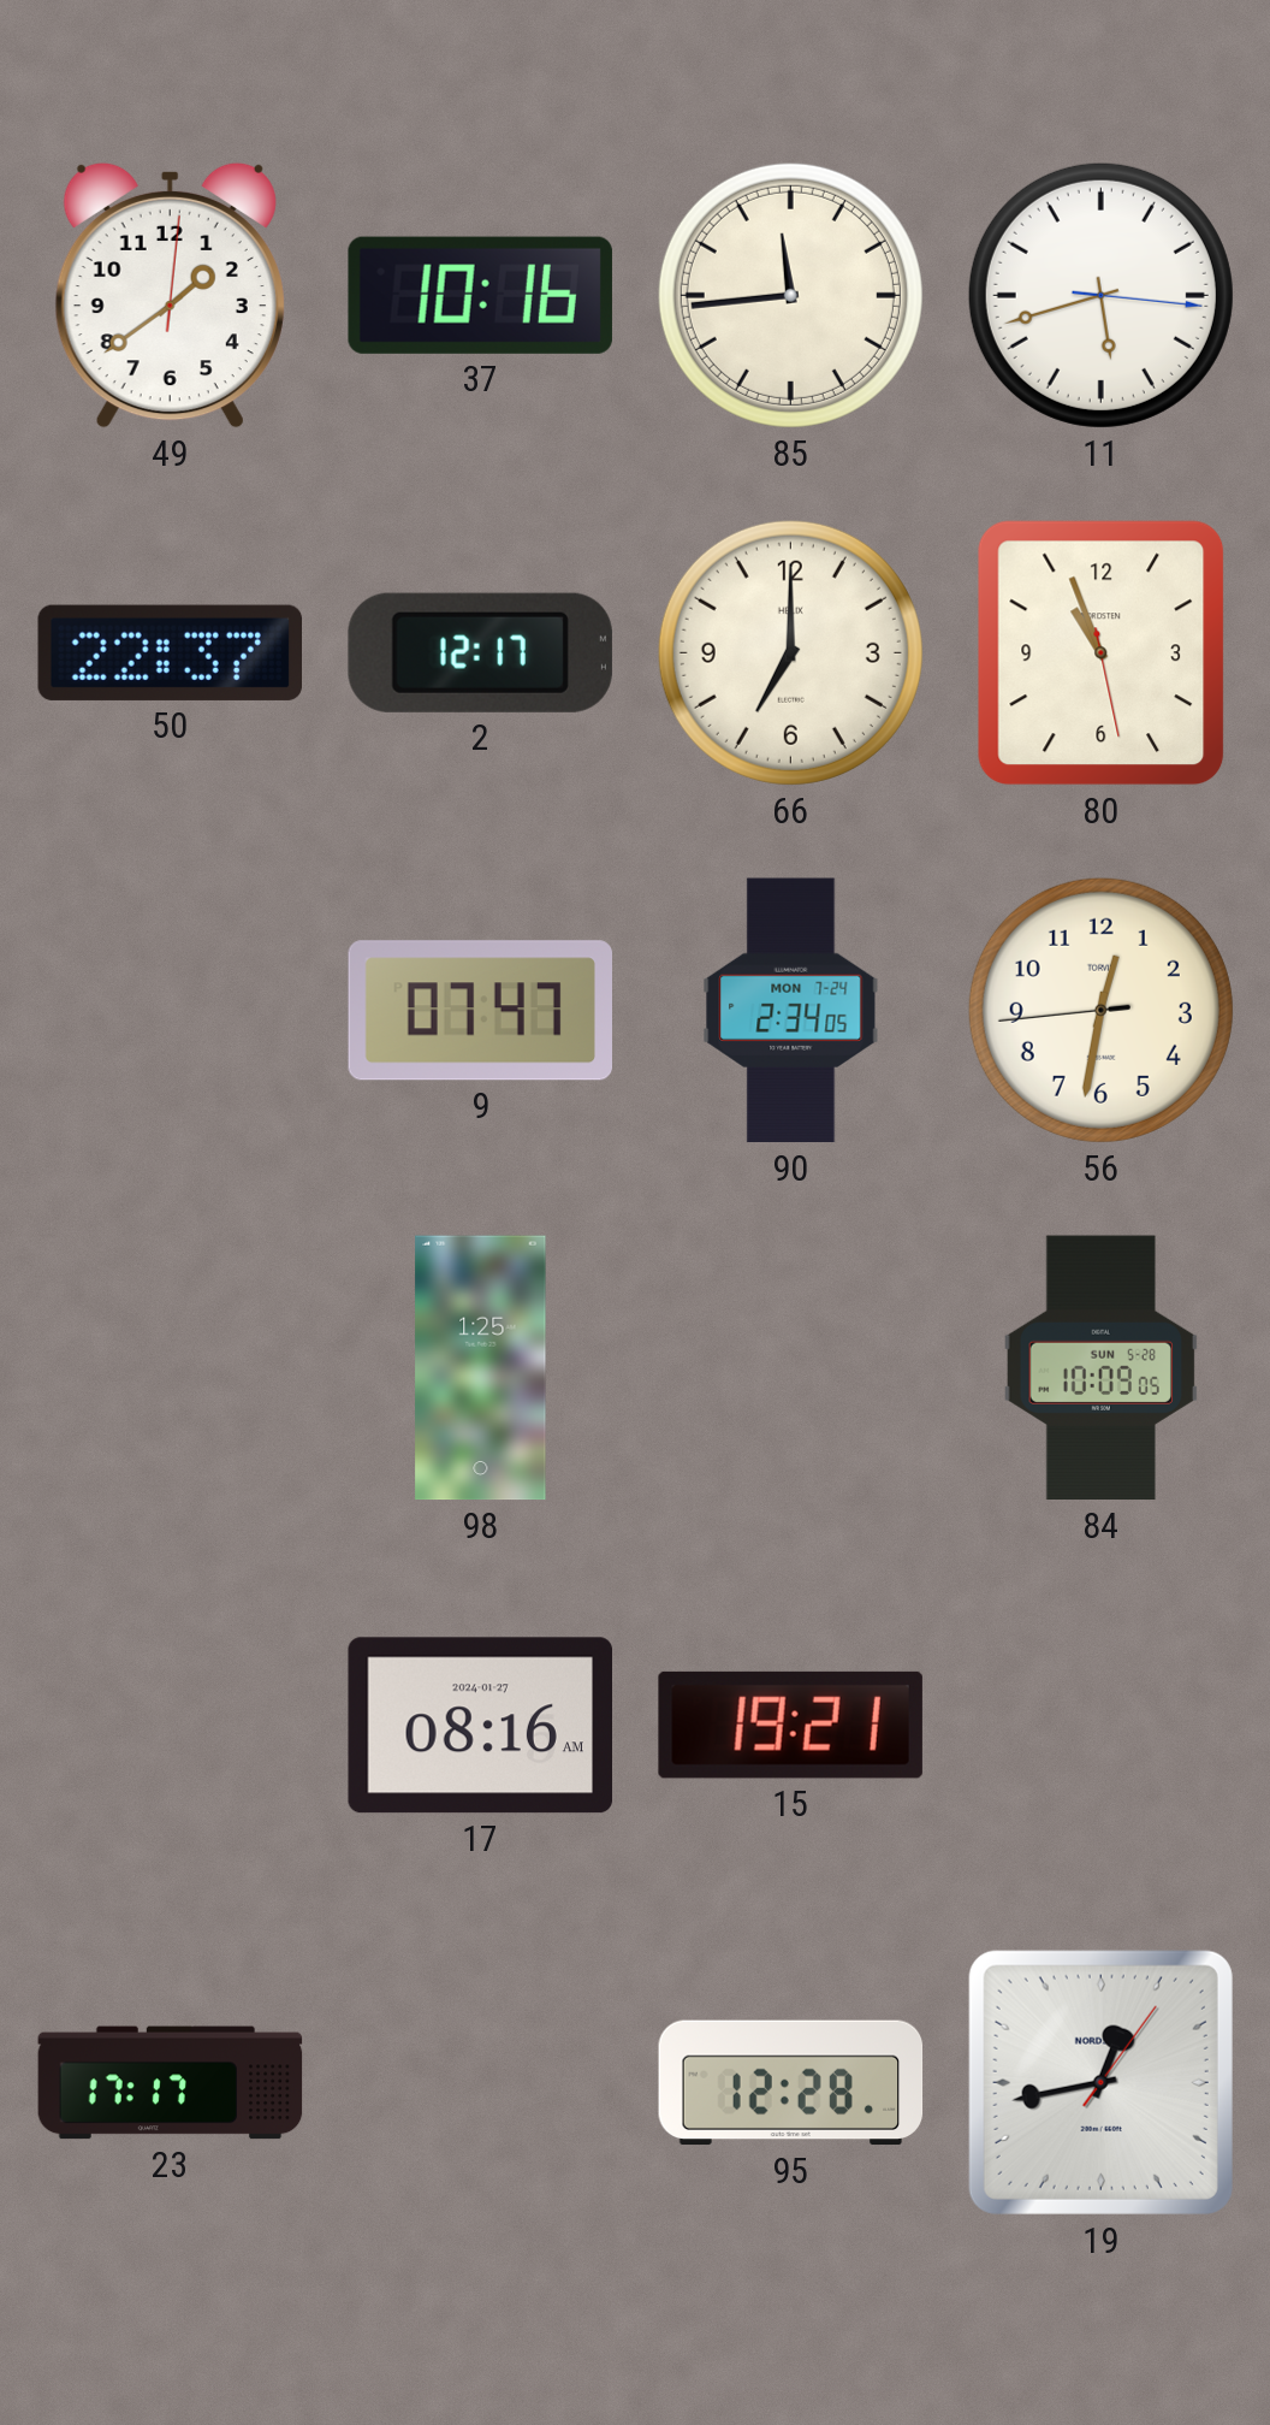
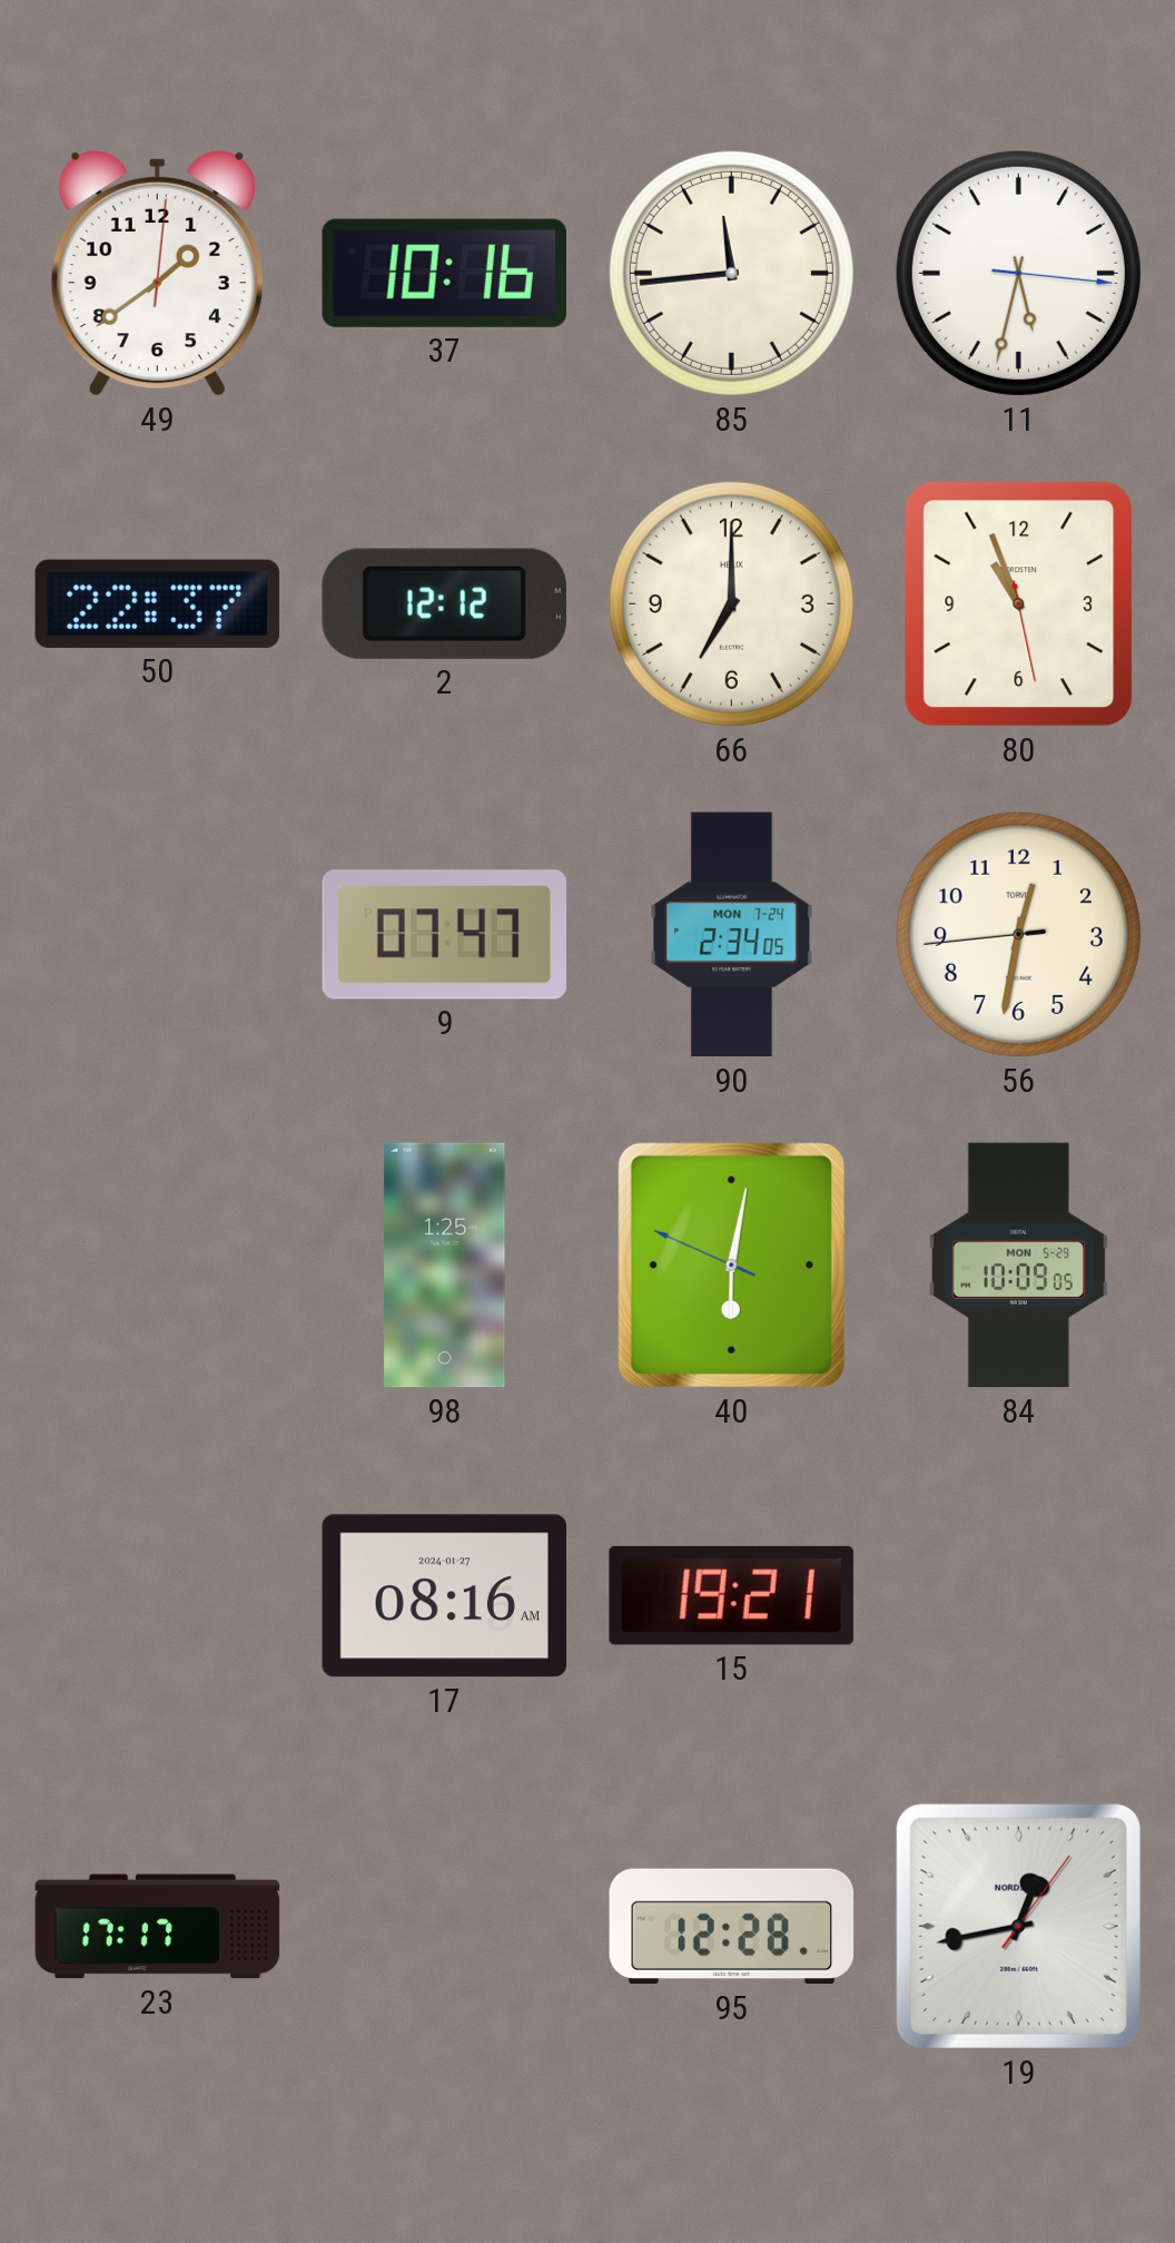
11: 5:42 -> 5:32 (1018, 273)
2: 12:17 -> 12:12 (444, 603)
40: none -> 6:01 (731, 1265)
84 date: SUN 5-28 -> MON 5-29 (1018, 1266)
